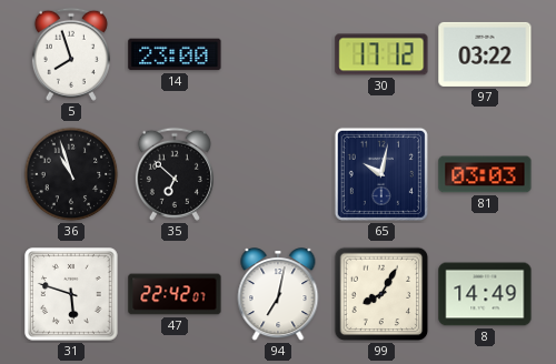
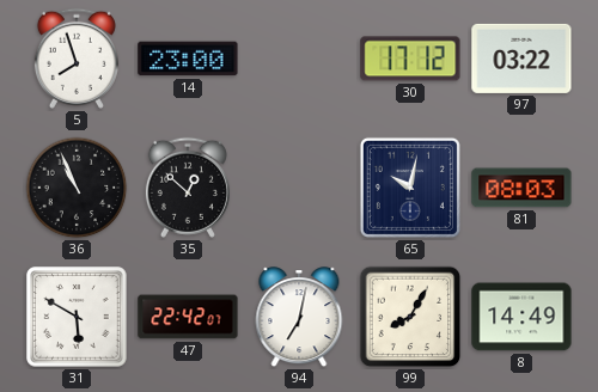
36: 10:57 -> 10:56 (77, 188)
35: 6:52 -> 12:52 (188, 188)
81: 03:03 -> 08:03 (521, 188)
31: 5:48 -> 5:50 (77, 317)
